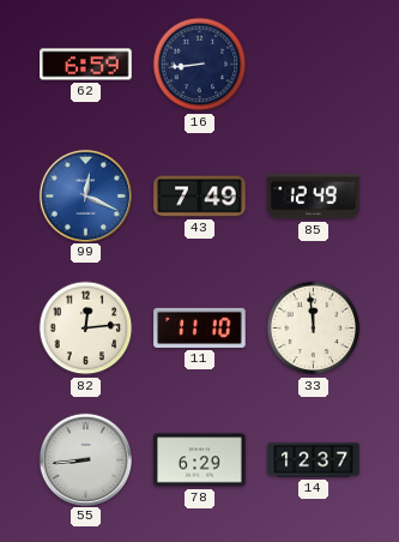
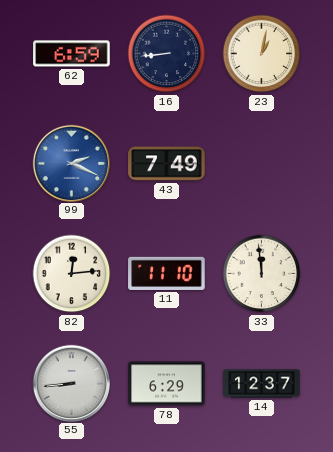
23: none -> 1:02 (262, 54)
99: 12:19 -> 2:19 (71, 163)
85: 12:49 -> none (314, 197)
